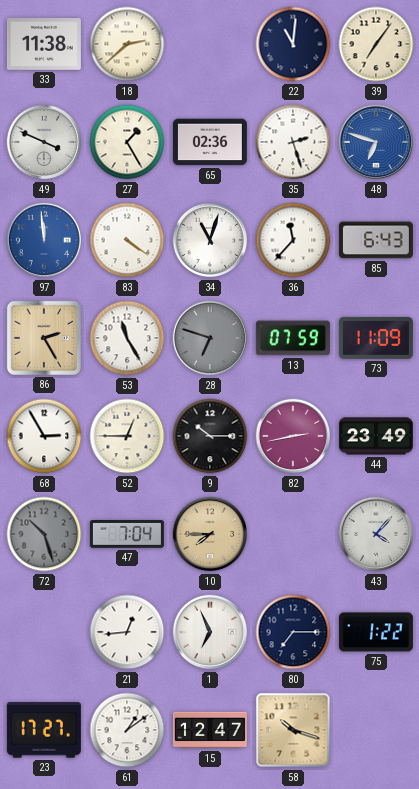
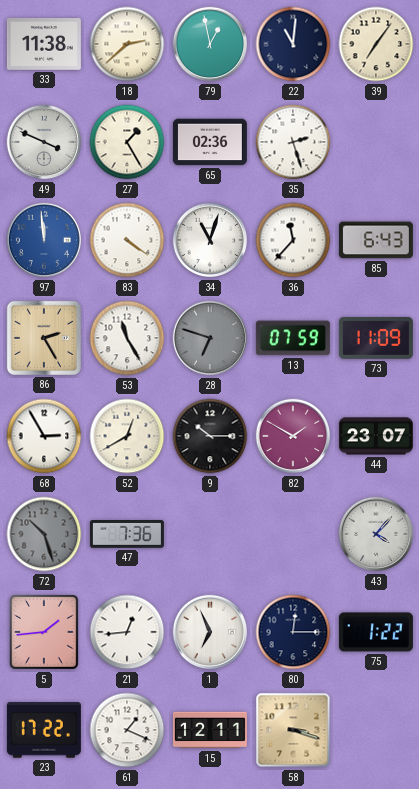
79: none -> 12:58 (210, 44)
48: 6:48 -> none (376, 142)
52: 12:45 -> 12:40 (127, 436)
82: 2:43 -> 1:50 (293, 436)
44: 23:49 -> 23:07 (376, 436)
47: 7:04 -> 7:36 (127, 535)
10: 7:45 -> none (210, 534)
5: none -> 1:44 (45, 632)
80: 7:15 -> 12:15 (293, 632)
23: 17:27 -> 17:22 (44, 730)
61: 1:09 -> 1:19 (127, 730)
15: 12:47 -> 12:11 (210, 730)
58: 10:18 -> 3:18 (293, 730)
